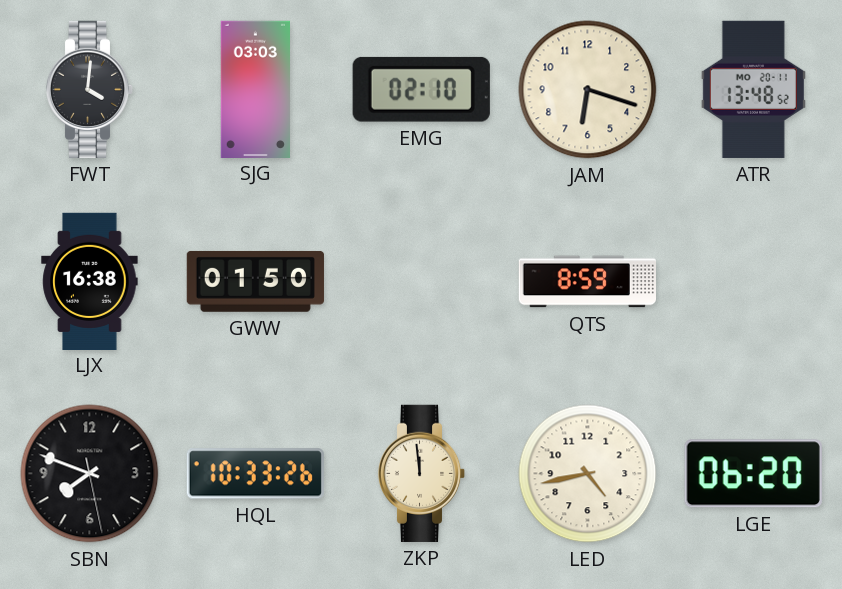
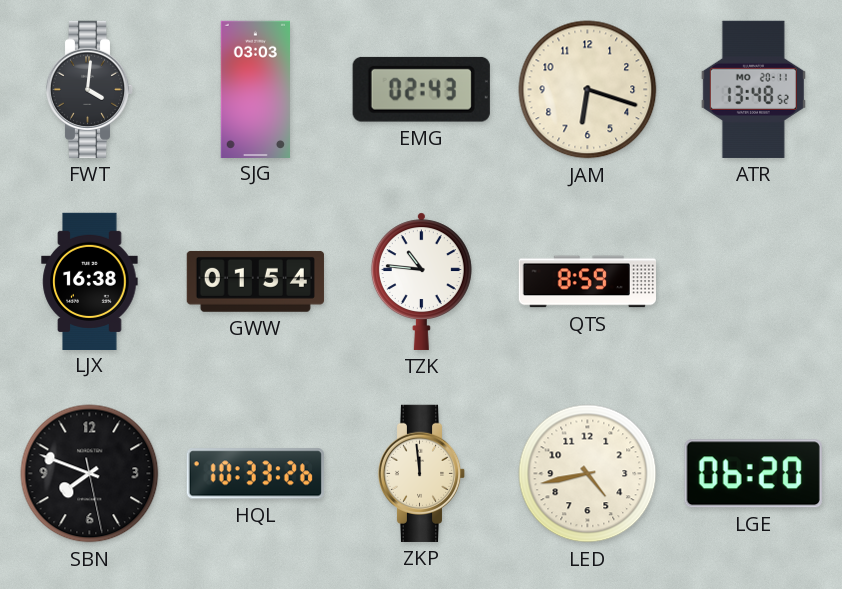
EMG: 02:10 -> 02:43 (421, 89)
GWW: 01:50 -> 01:54 (255, 281)
TZK: none -> 10:46 (421, 281)
